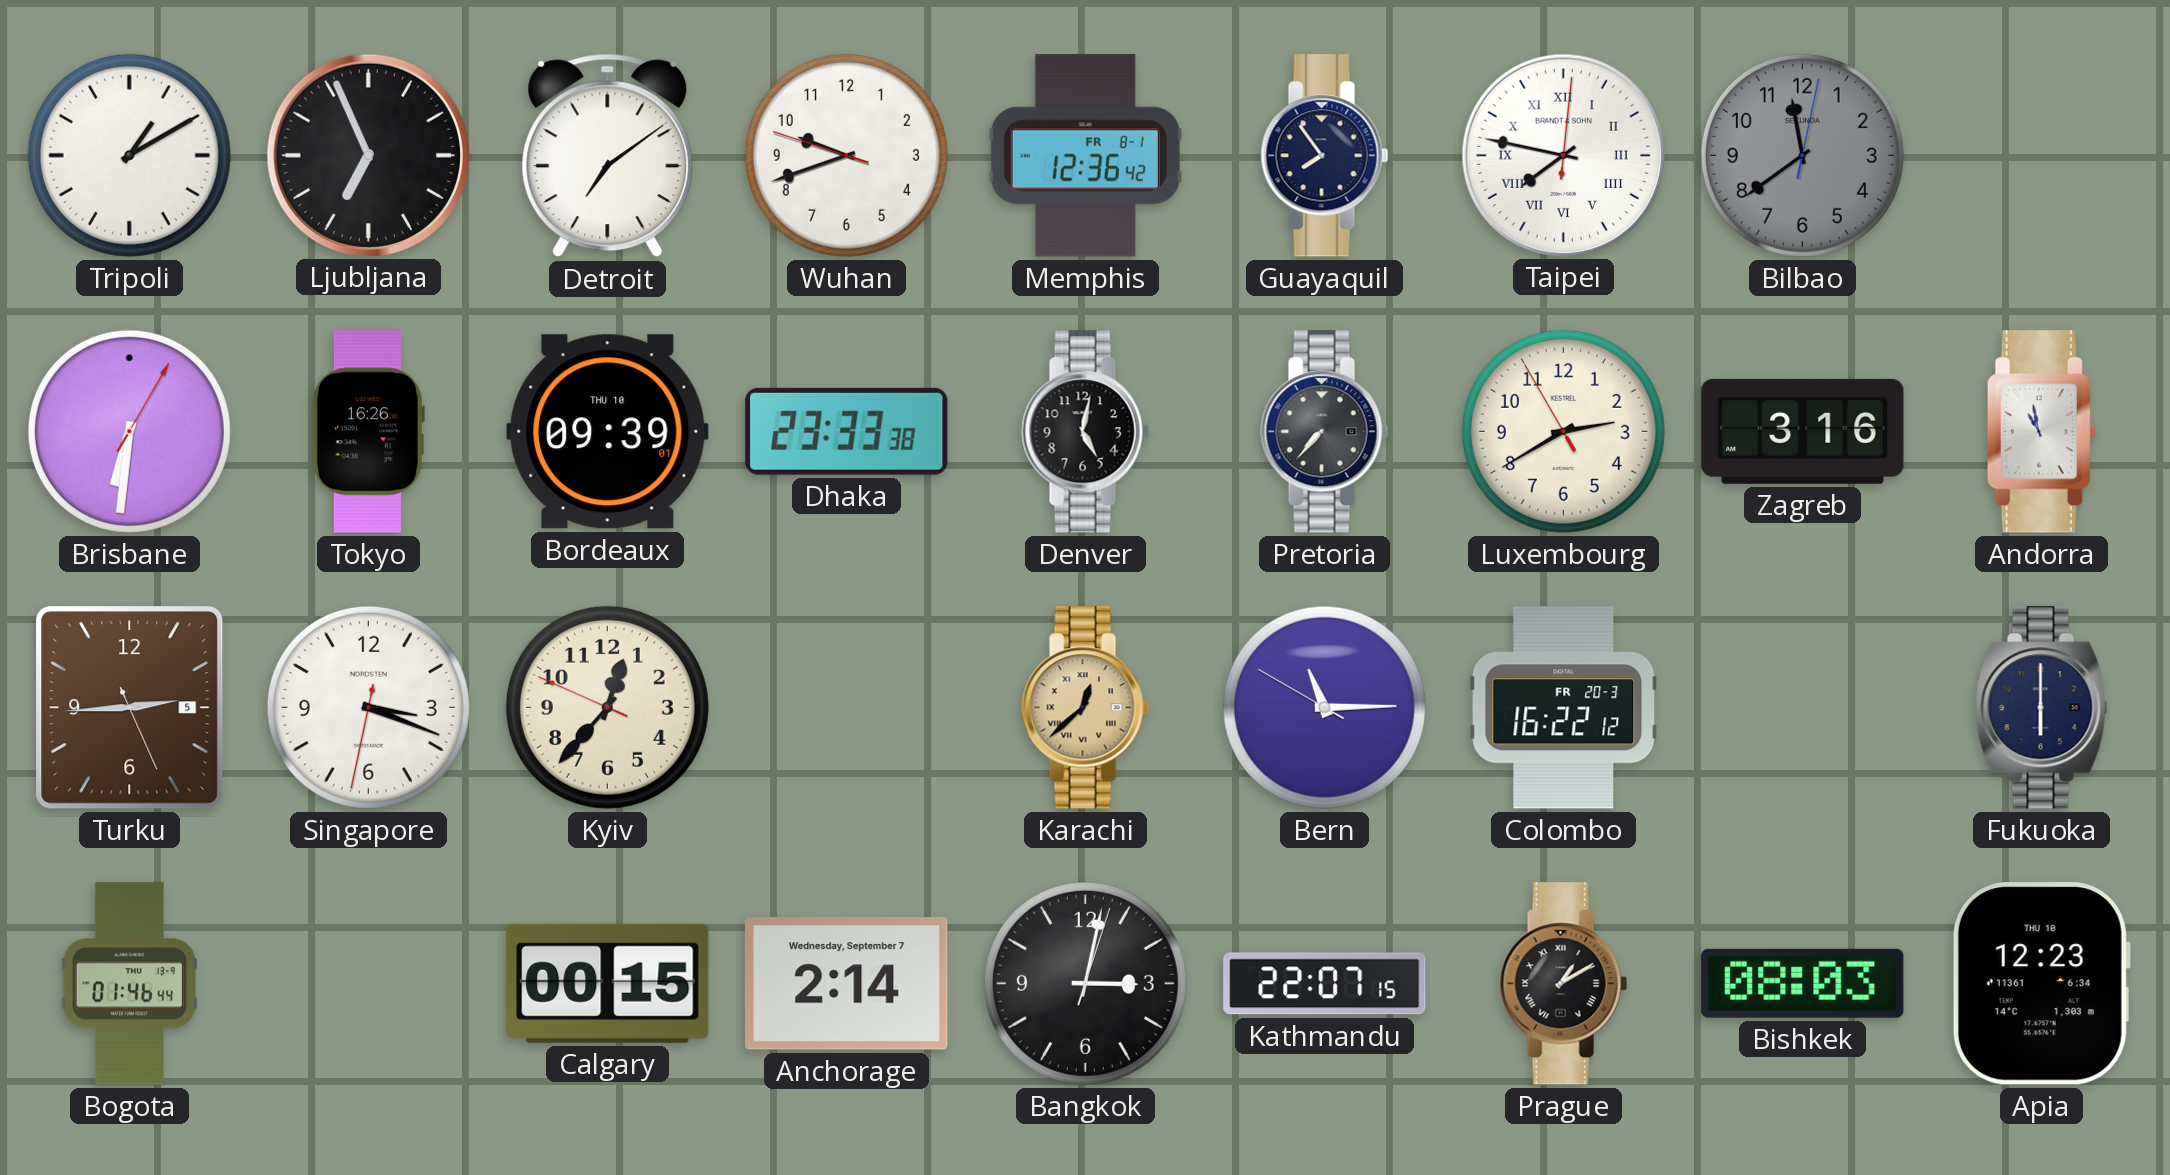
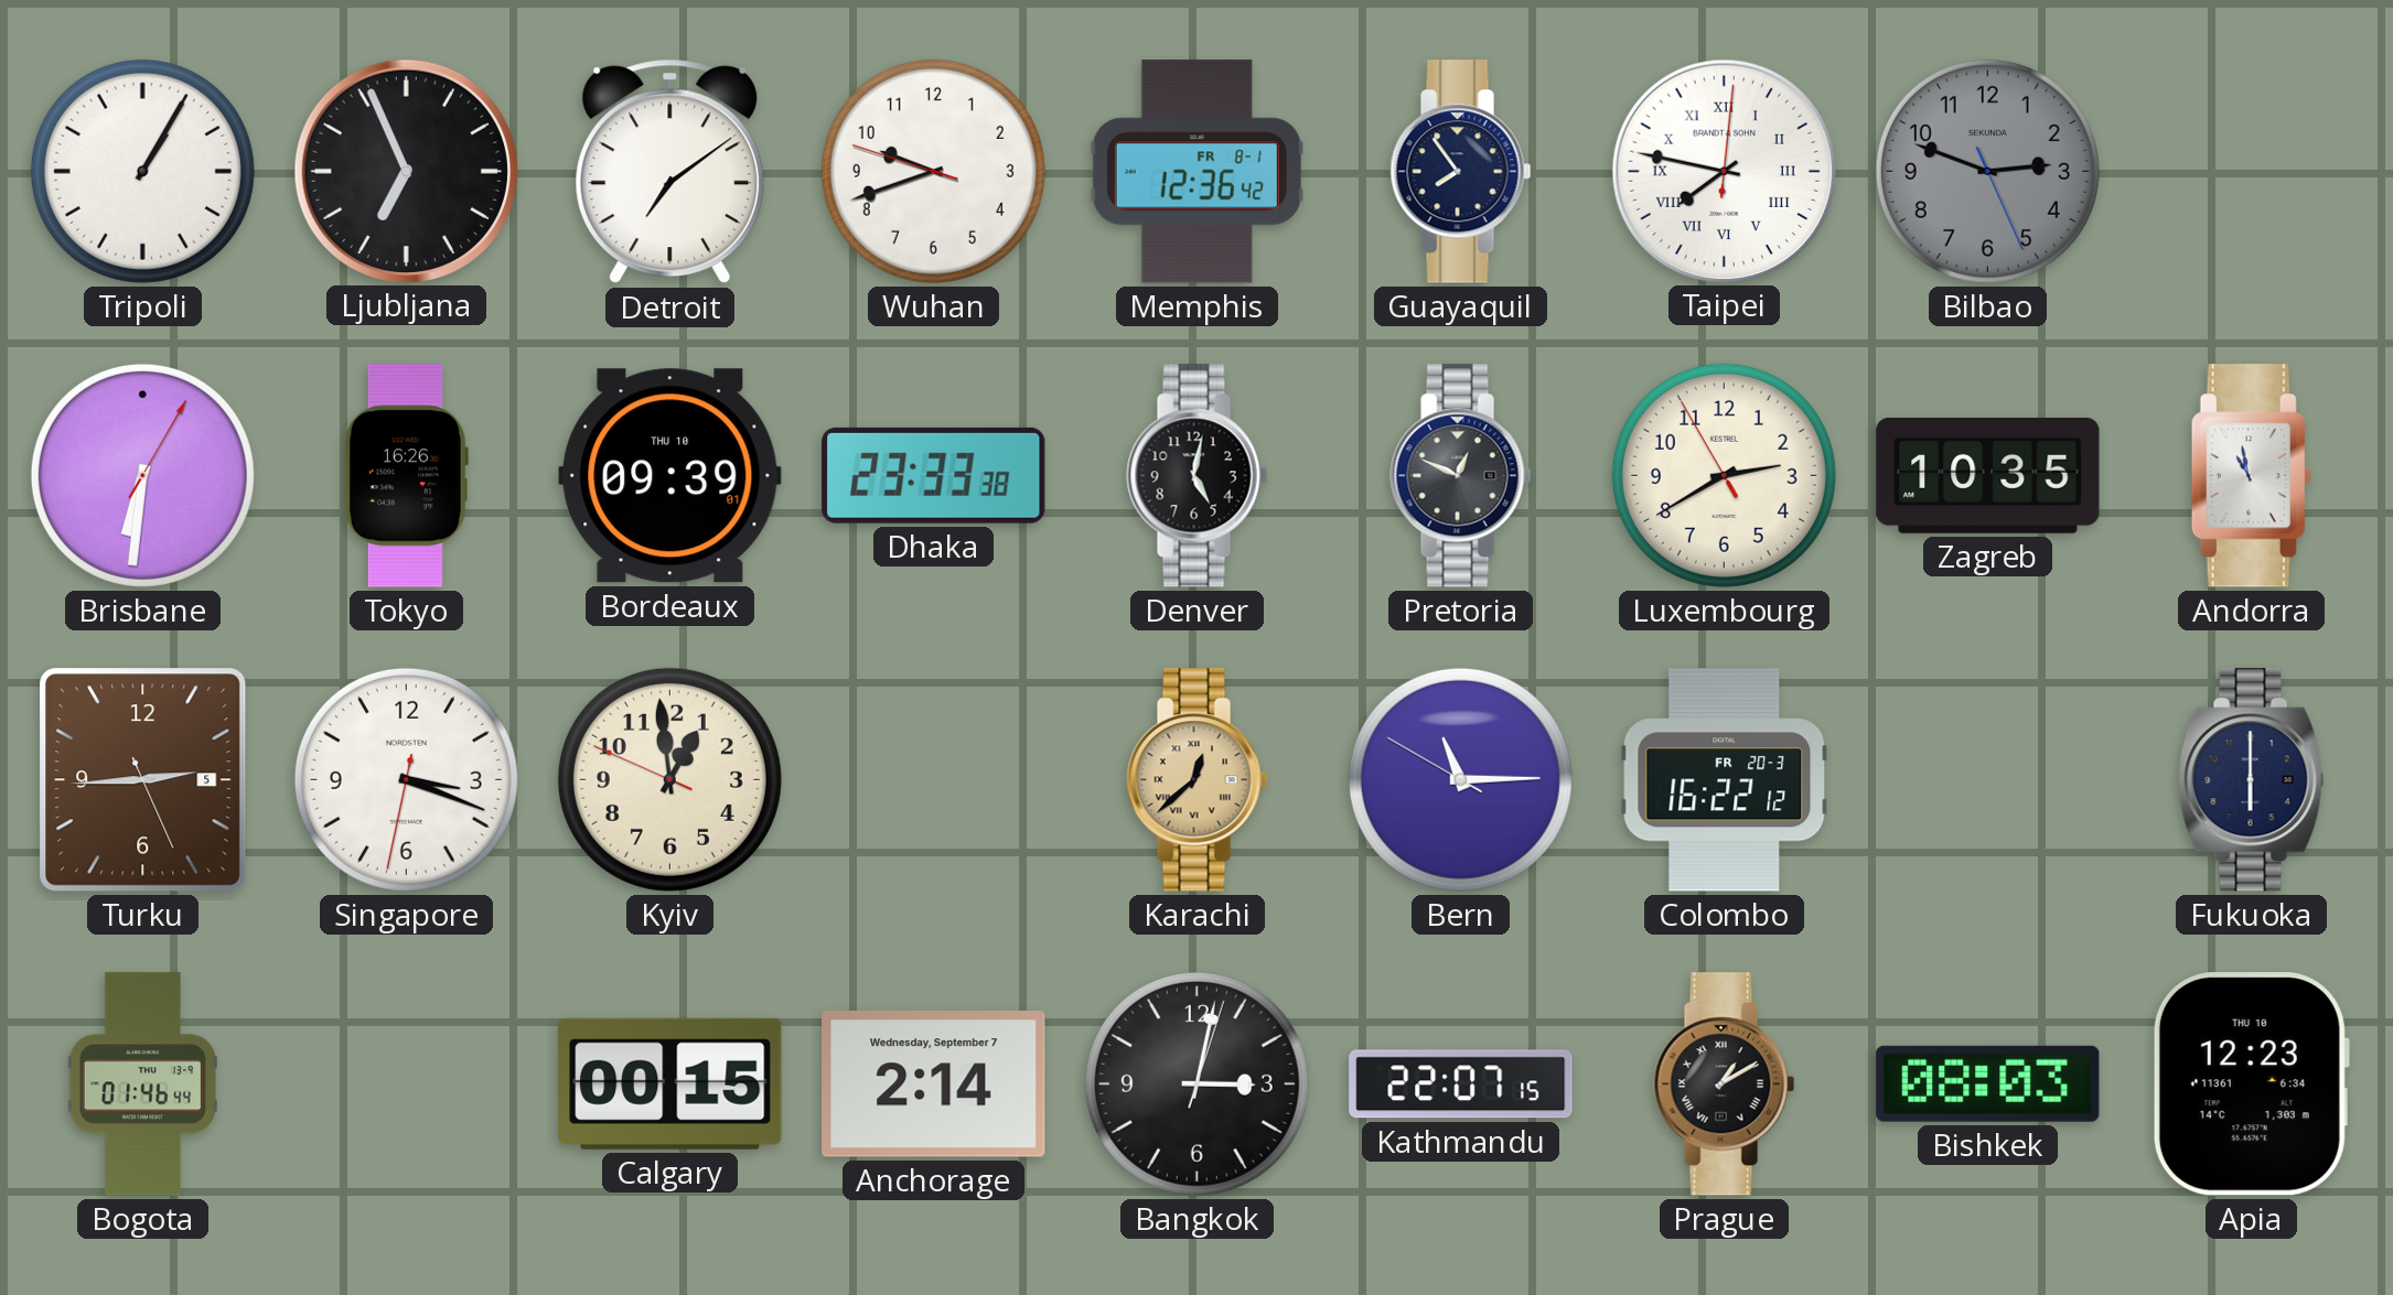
Tripoli: 1:10 -> 1:05 (142, 171)
Bilbao: 11:39 -> 2:48 (1987, 171)
Pretoria: 7:37 -> 12:49 (1461, 476)
Zagreb: 3:16 -> 10:35 (1988, 475)
Kyiv: 12:36 -> 12:58 (669, 779)
